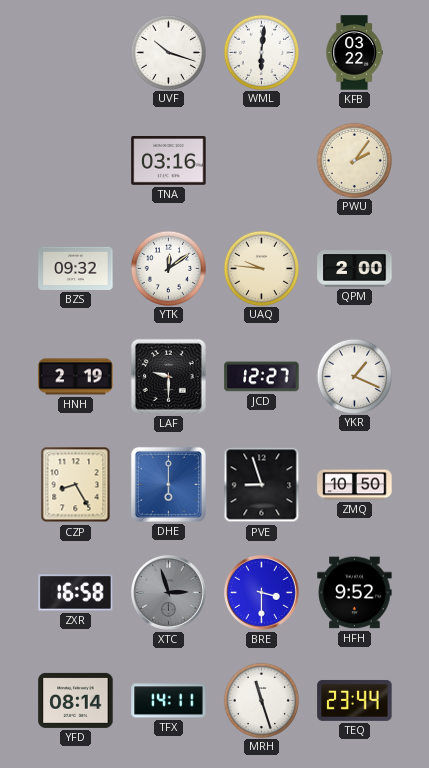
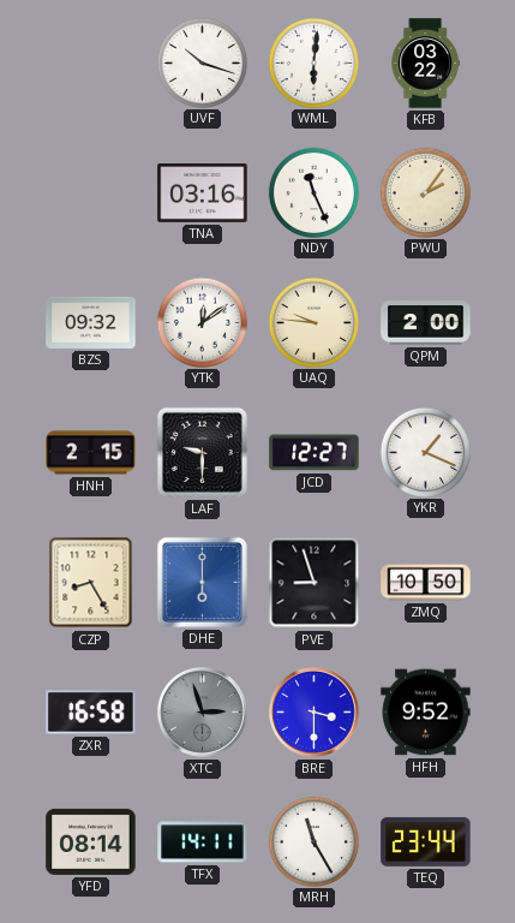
NDY: none -> 11:26 (313, 192)
HNH: 2:19 -> 2:15 (91, 453)
MRH: 11:27 -> 11:25 (313, 841)
